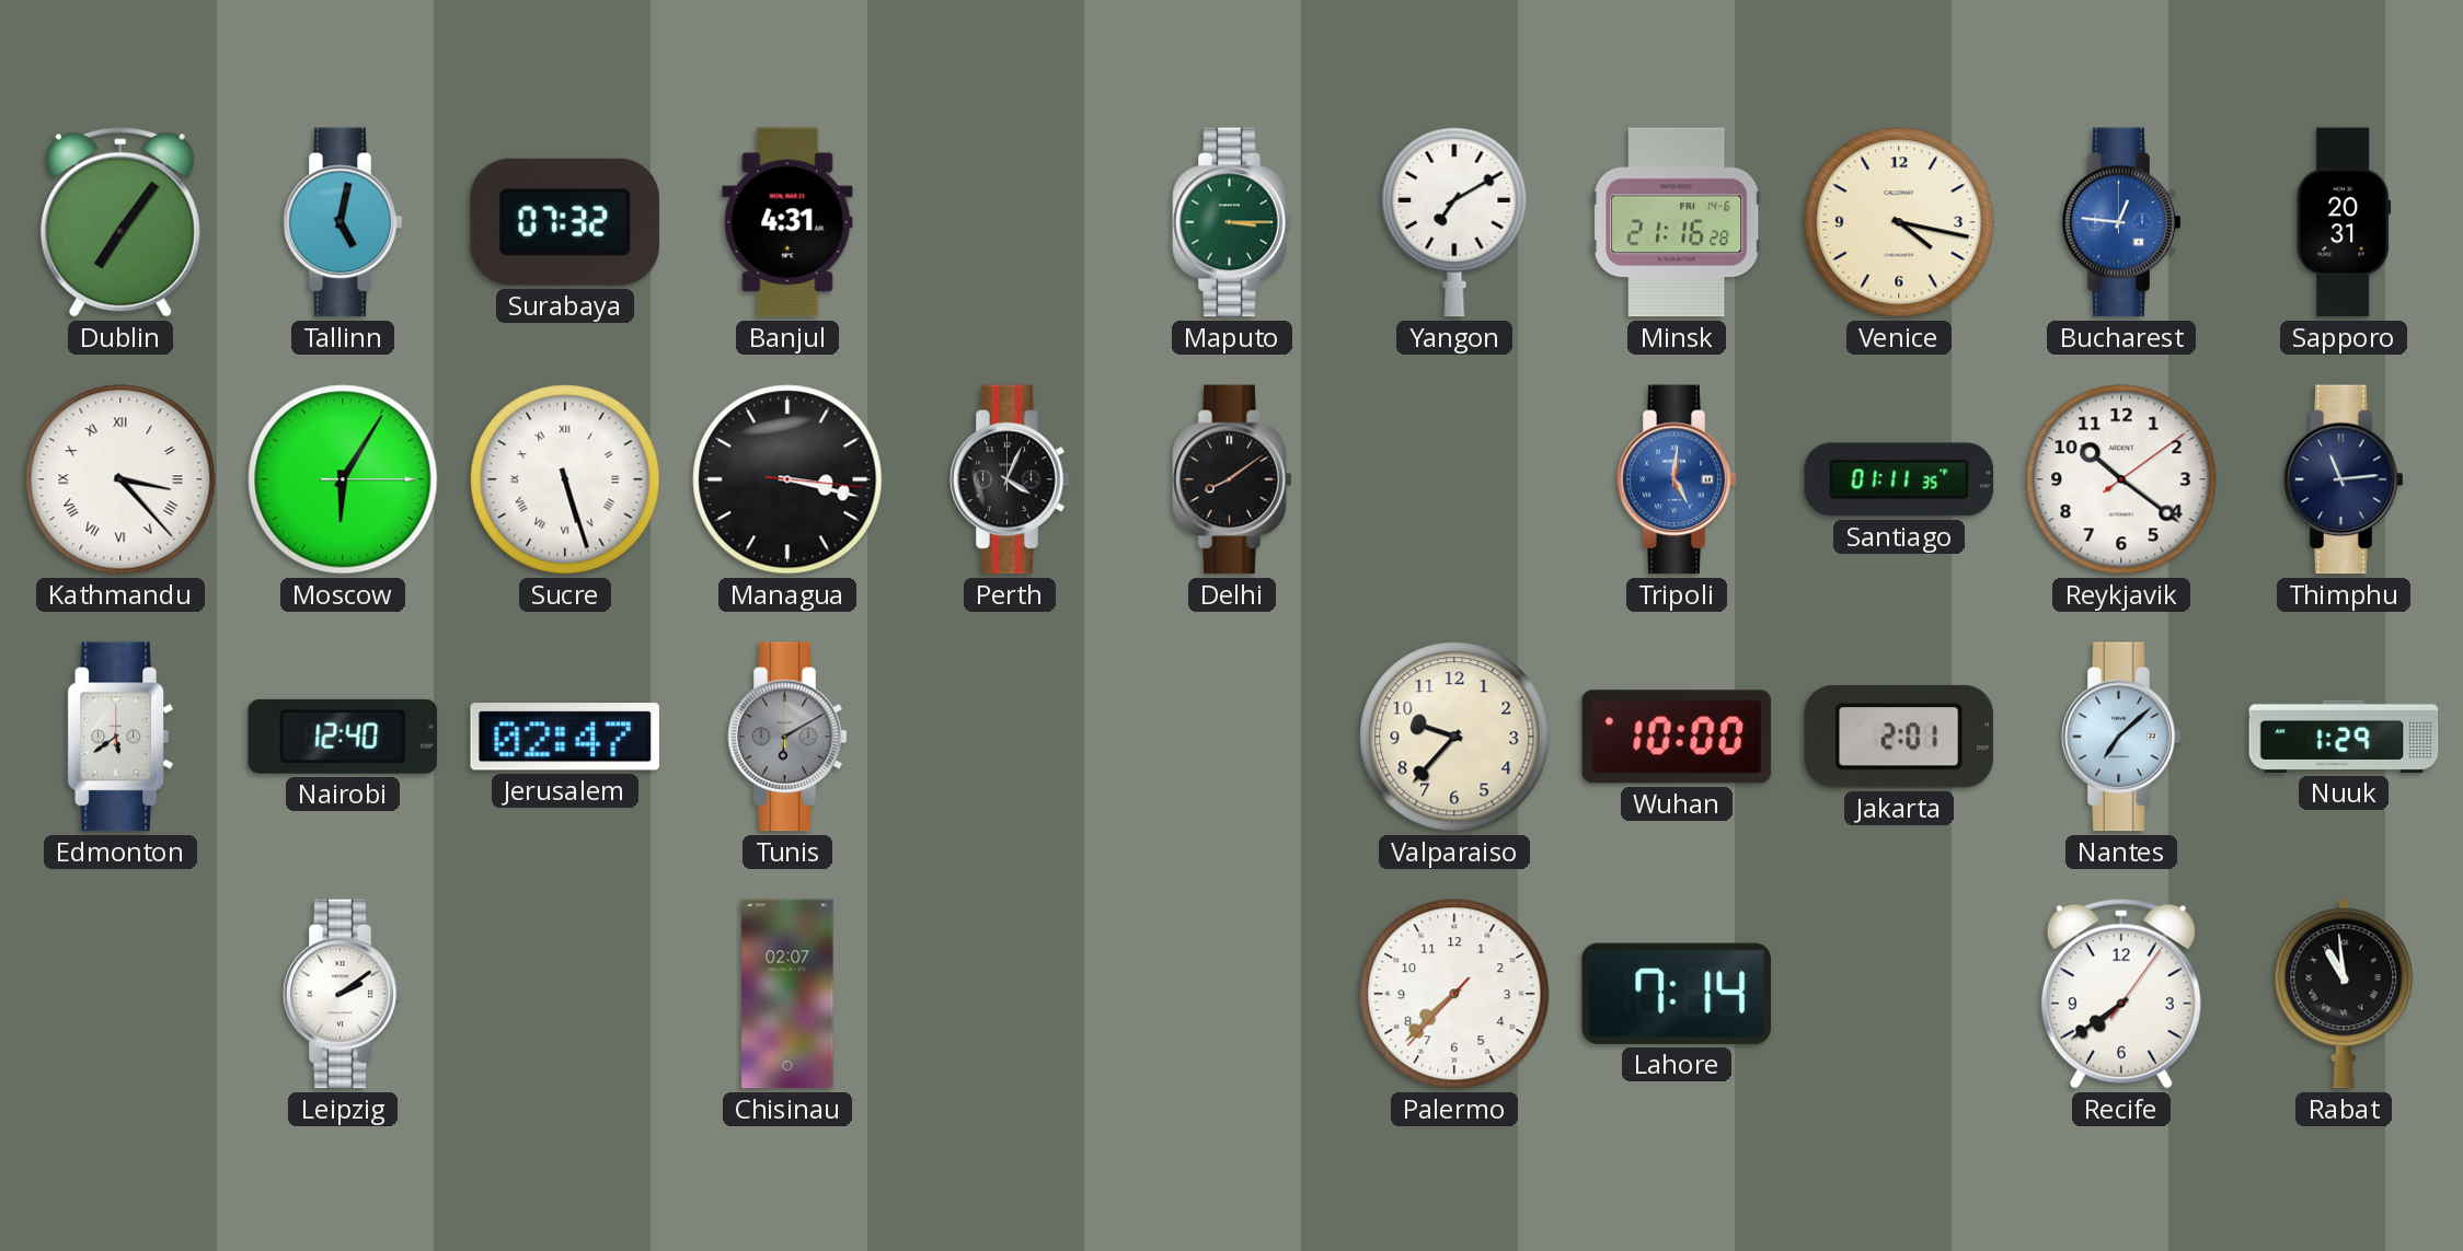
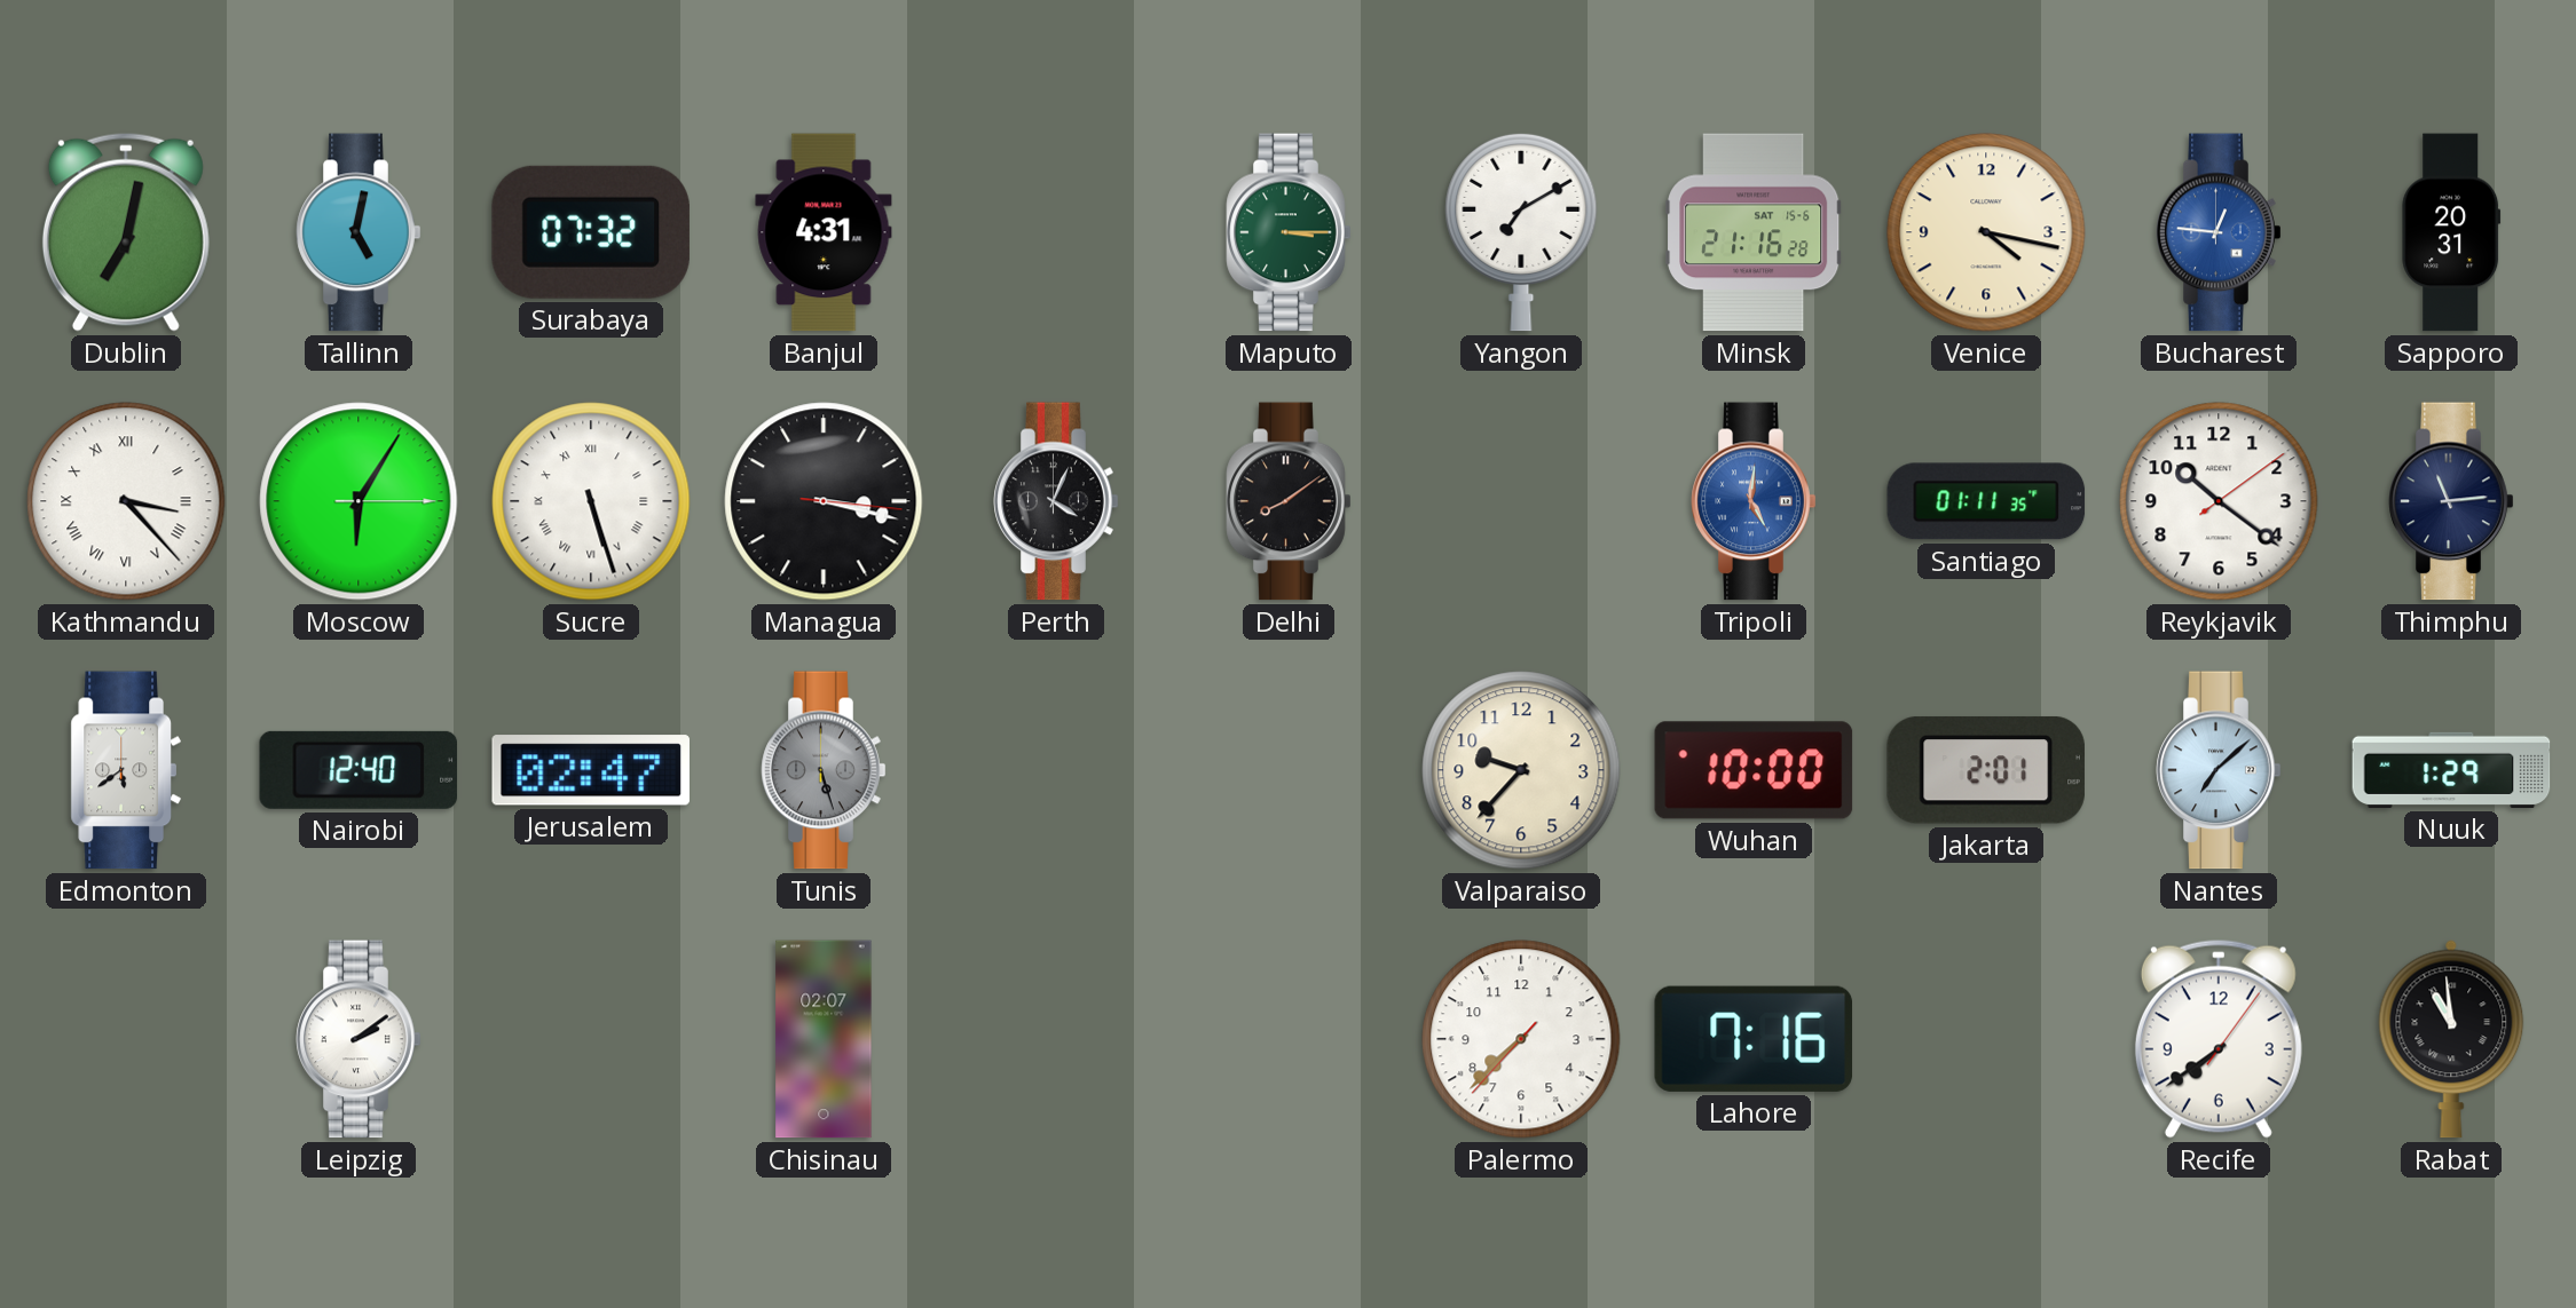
Dublin: 7:06 -> 7:02 (126, 232)
Minsk date: FRI 14-6 -> SAT 15-6 (1754, 232)
Tunis: 6:10 -> 5:27 (824, 770)
Lahore: 7:14 -> 7:16 (1752, 1039)
